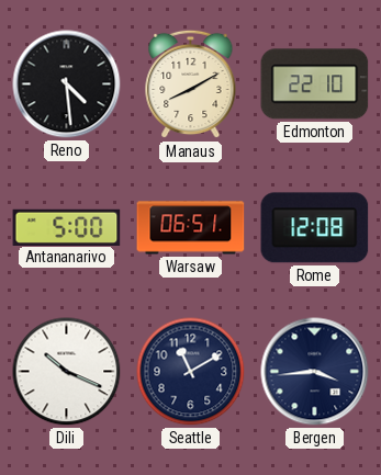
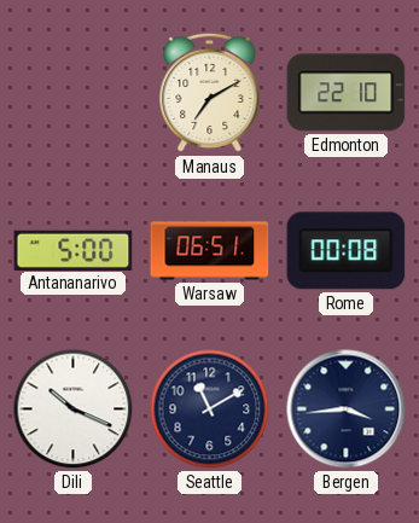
Reno: 4:29 -> none (67, 84)
Manaus: 8:10 -> 7:10 (210, 93)
Rome: 12:08 -> 00:08 (347, 251)
